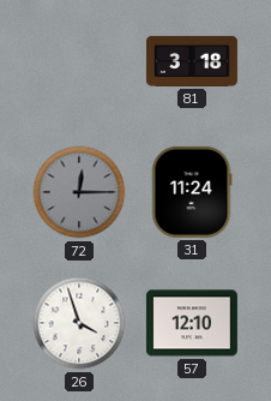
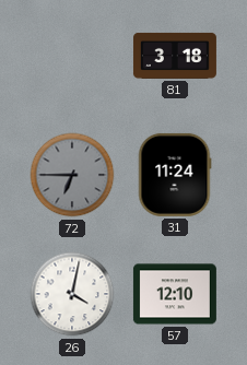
72: 12:15 -> 6:45 (72, 175)
26: 3:57 -> 4:02 (72, 294)
